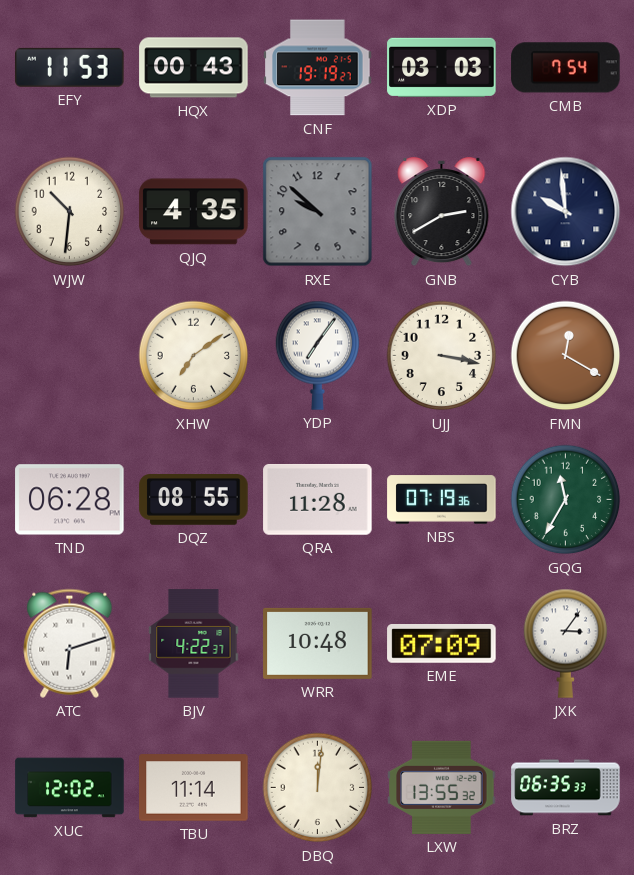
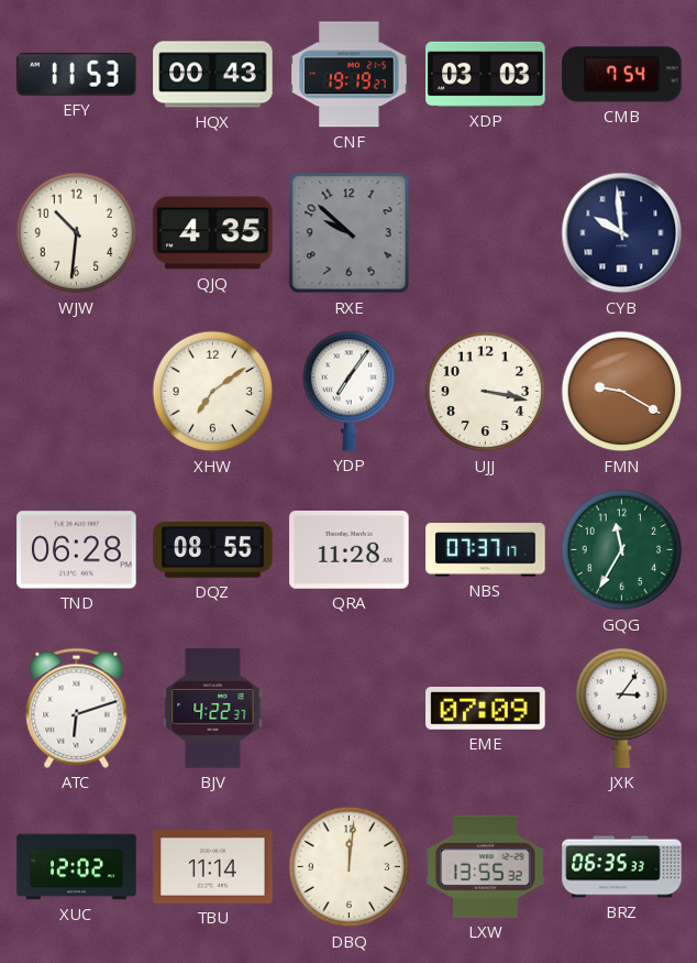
GNB: 2:40 -> none (442, 212)
FMN: 12:20 -> 9:20 (622, 392)
NBS: 07:19 -> 07:37 (486, 550)
WRR: 10:48 -> none (318, 643)
